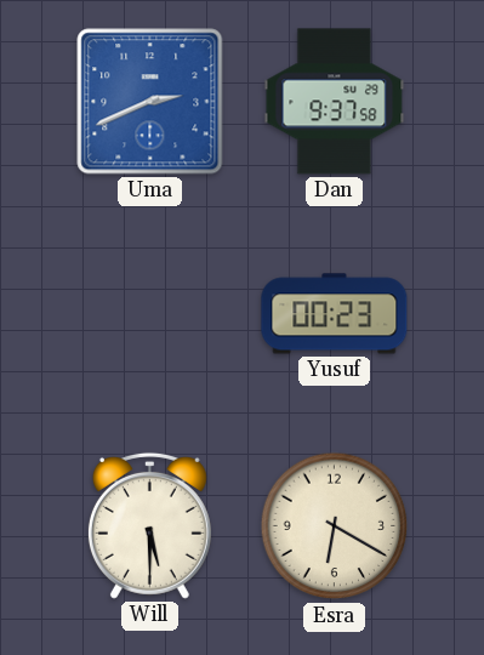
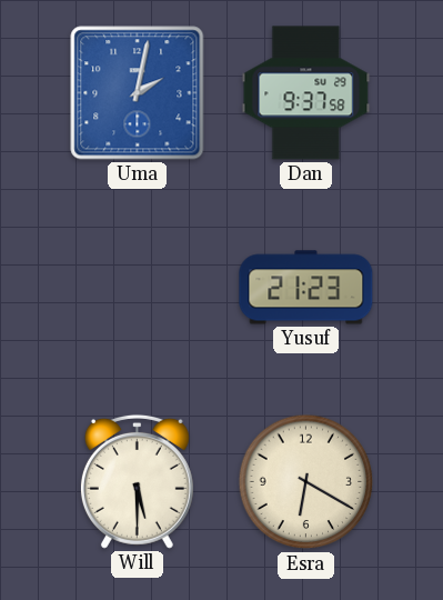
Uma: 2:41 -> 2:02 (138, 93)
Yusuf: 00:23 -> 21:23 (306, 288)
